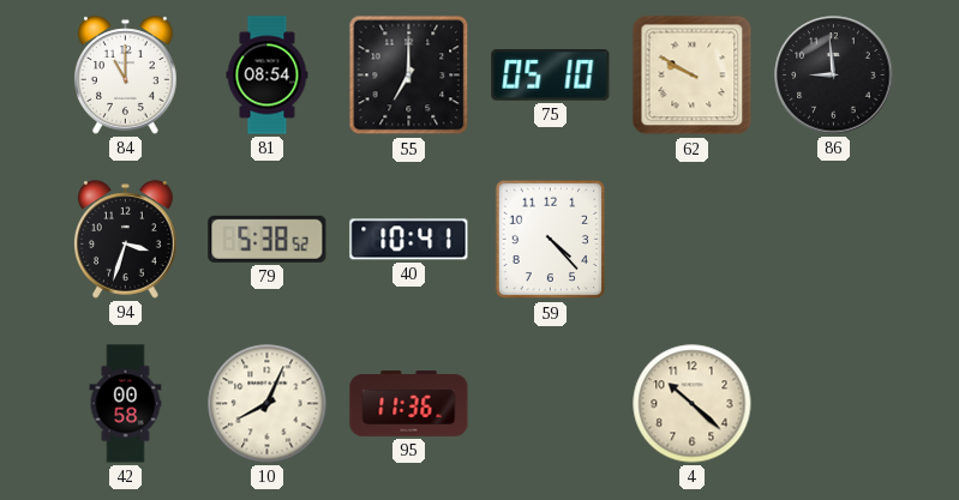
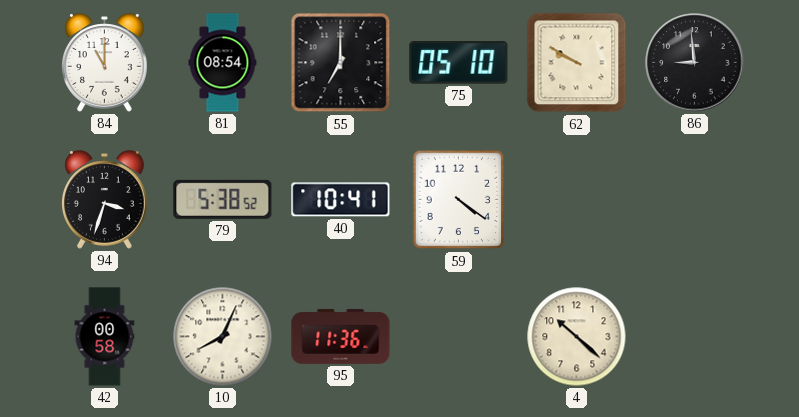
59: 4:23 -> 4:21 (459, 200)
